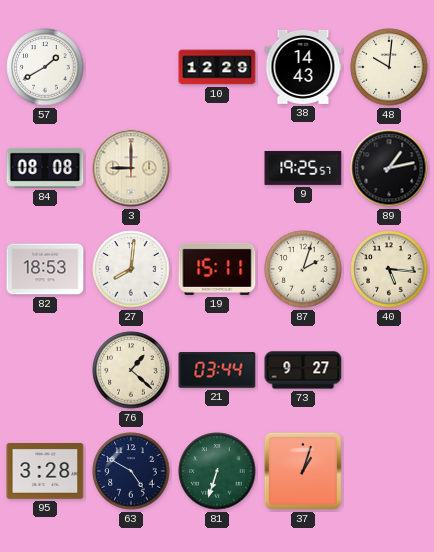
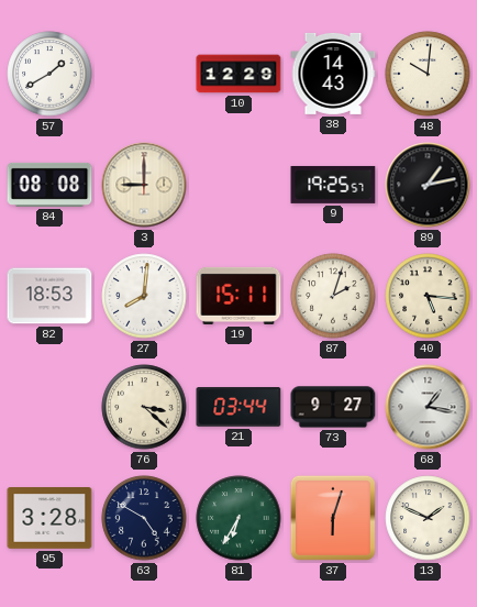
76: 1:22 -> 3:22 (144, 407)
68: none -> 1:17 (428, 407)
81: 6:33 -> 6:35 (239, 518)
37: 1:03 -> 6:03 (333, 518)
13: none -> 1:49 (428, 518)
